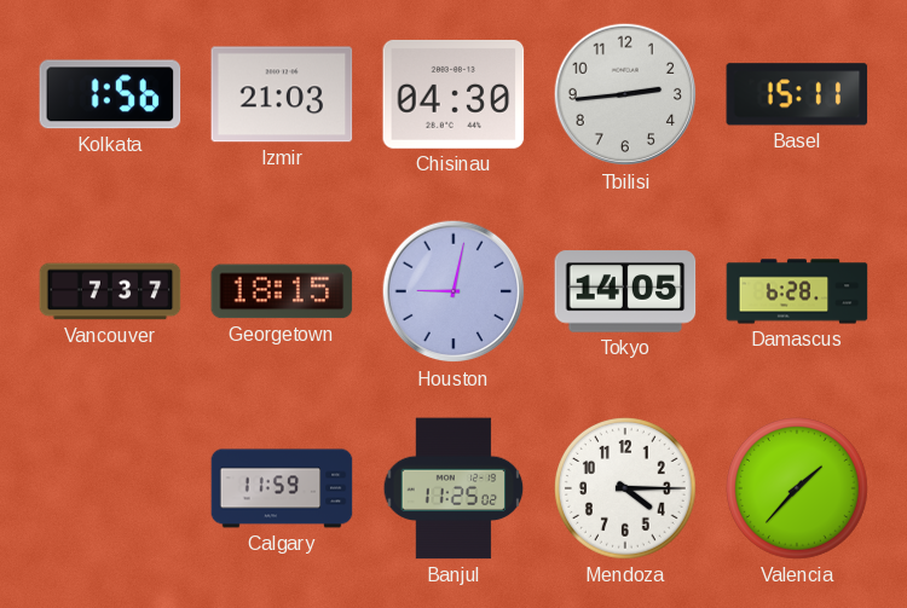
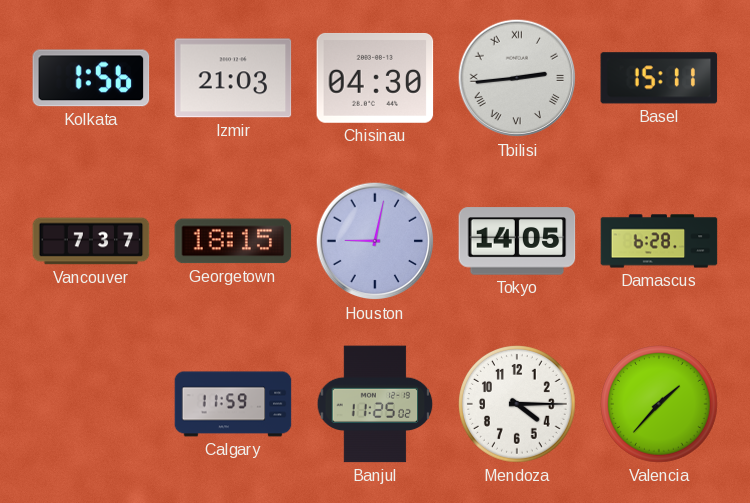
Tbilisi numerals: Arabic -> Roman (517, 78)
